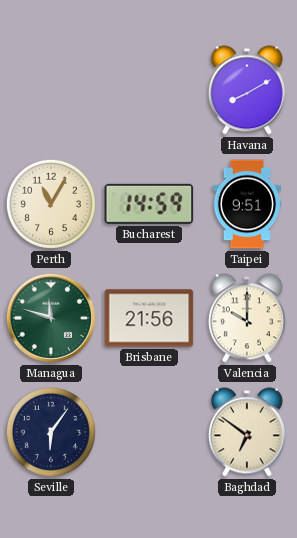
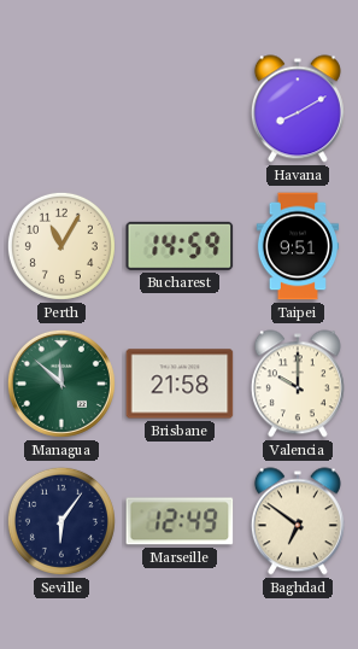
Managua: 11:48 -> 11:52 (61, 384)
Brisbane: 21:56 -> 21:58 (180, 384)
Marseille: none -> 12:49 (180, 521)
